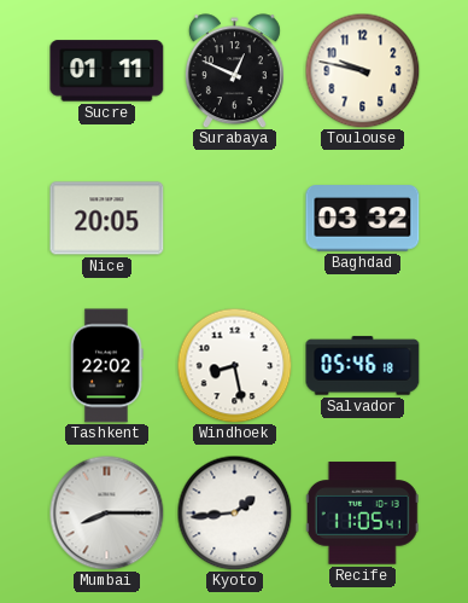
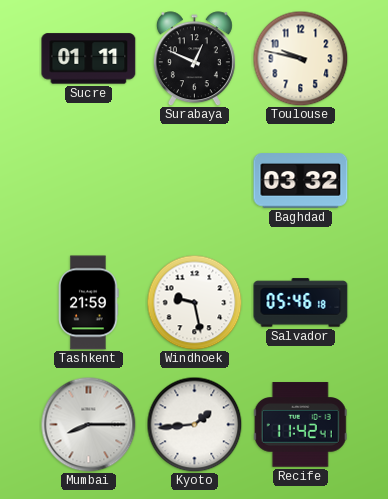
Nice: 20:05 -> none (107, 219)
Tashkent: 22:02 -> 21:59 (89, 303)
Windhoek: 8:28 -> 9:28 (194, 302)
Recife: 11:05 -> 11:42 (300, 425)
